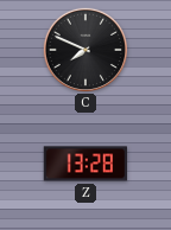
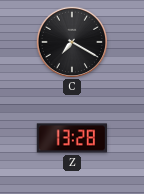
C: 7:49 -> 7:20 (71, 41)
